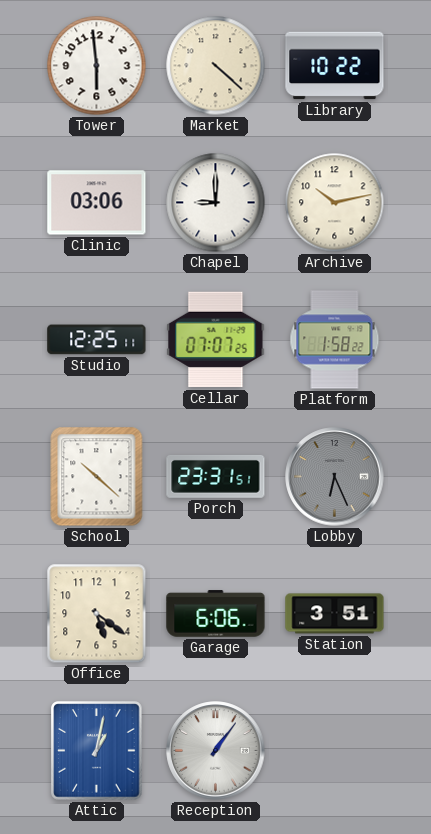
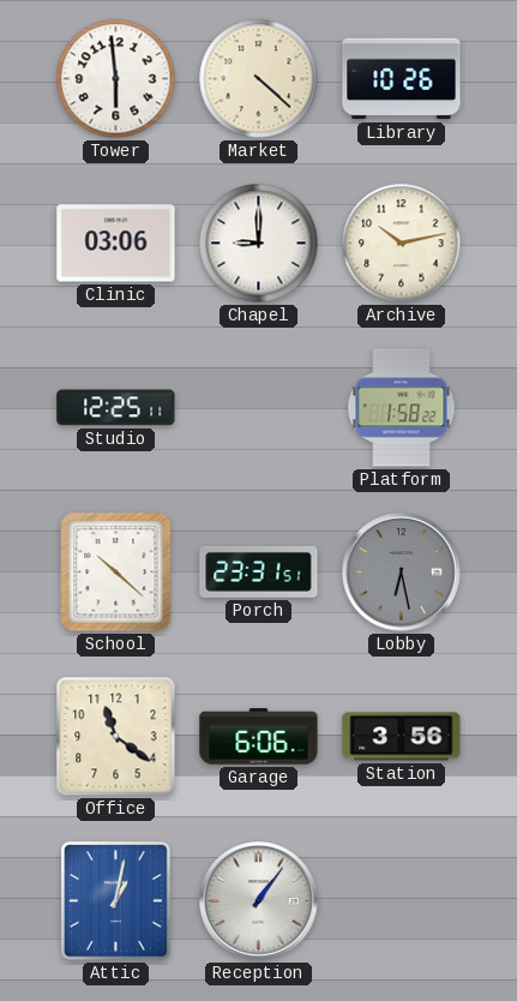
Library: 10:22 -> 10:26 (402, 79)
Cellar: 07:07 -> none (216, 340)
Lobby: 6:26 -> 6:28 (402, 573)
Office: 5:21 -> 11:21 (116, 737)
Station: 3:51 -> 3:56 (402, 737)
